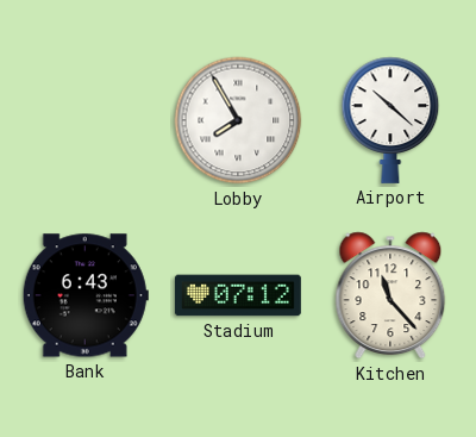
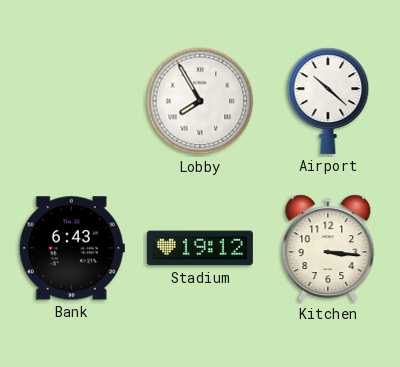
Stadium: 07:12 -> 19:12 (200, 248)
Kitchen: 11:23 -> 3:16 (328, 248)
